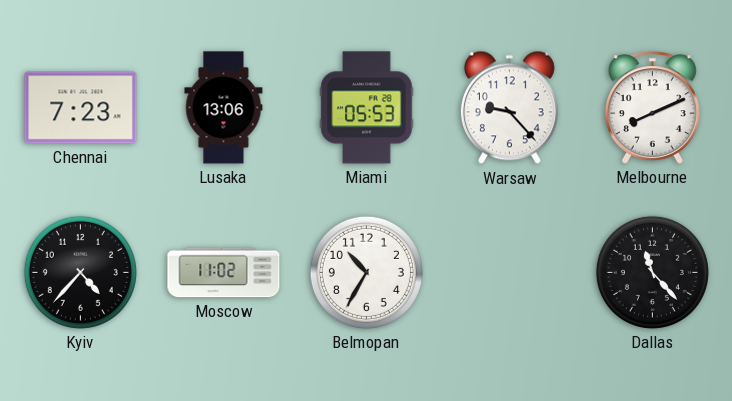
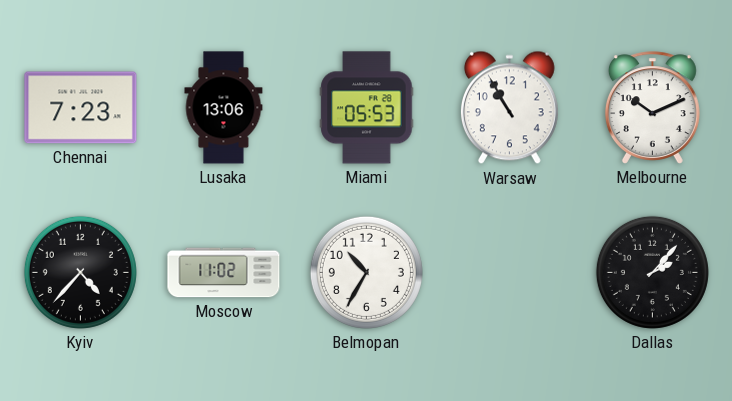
Warsaw: 9:23 -> 10:55 (509, 108)
Melbourne: 8:11 -> 10:11 (652, 108)
Dallas: 11:23 -> 2:07 (652, 272)
